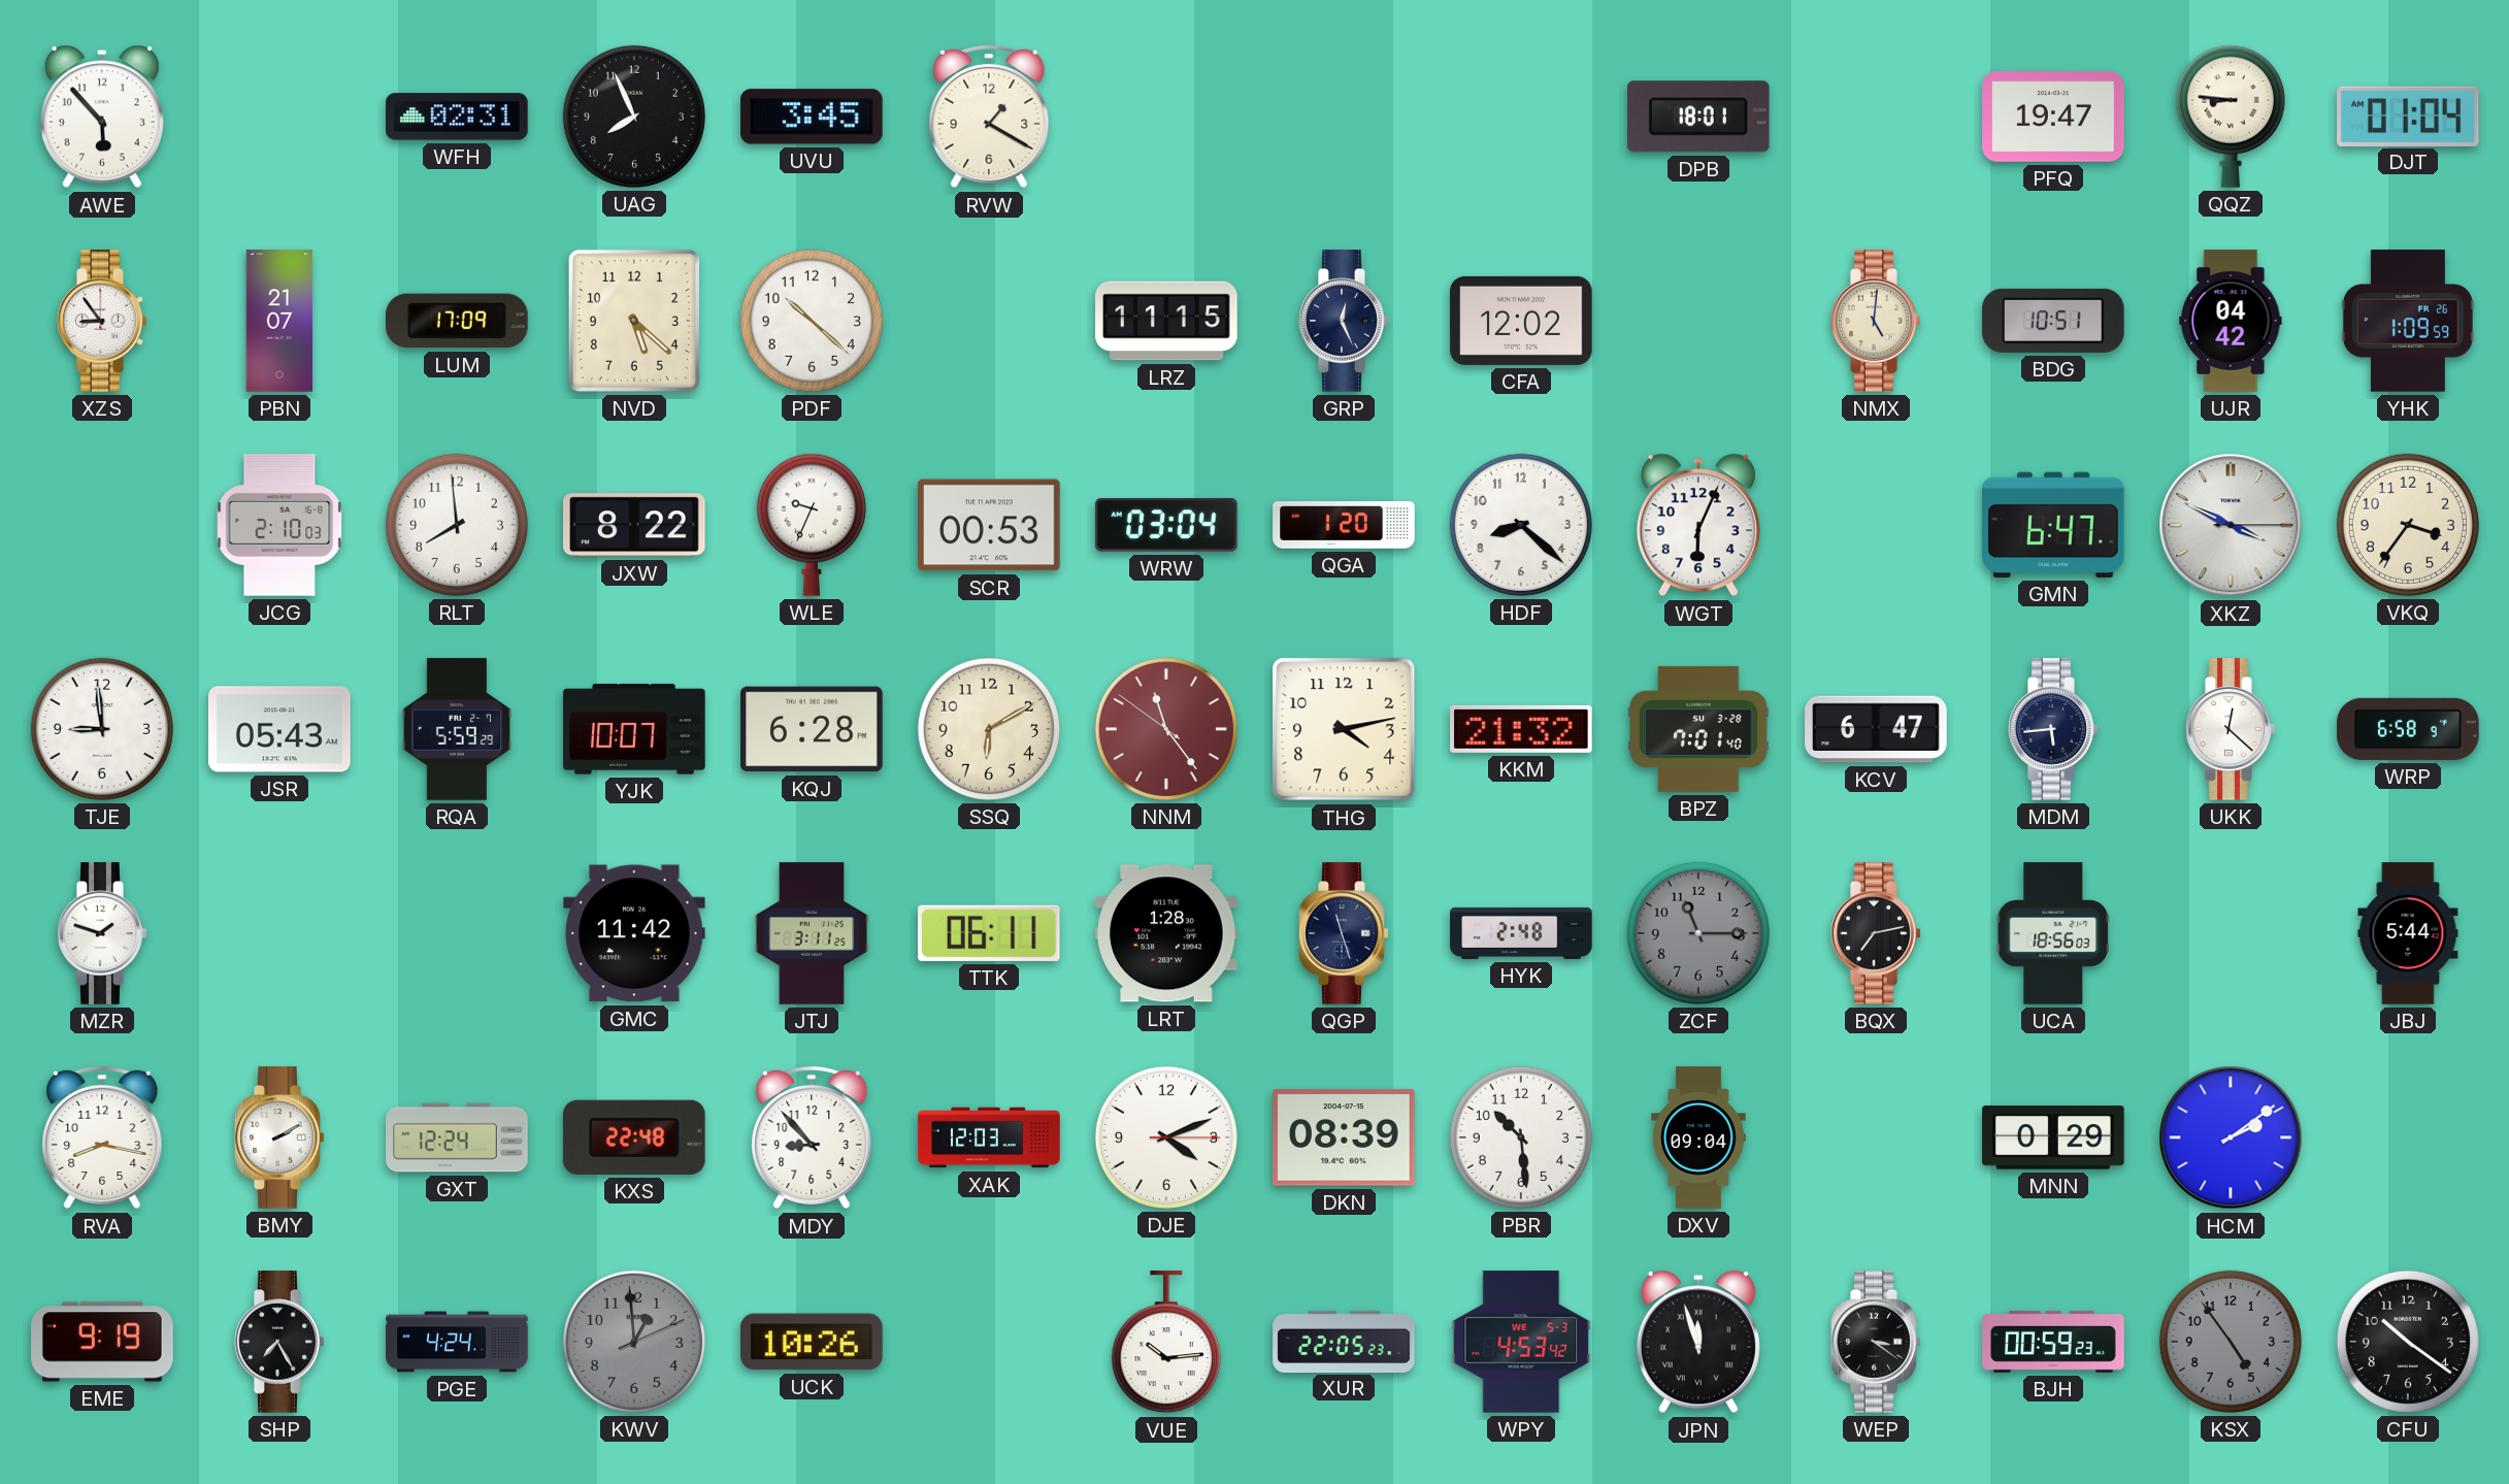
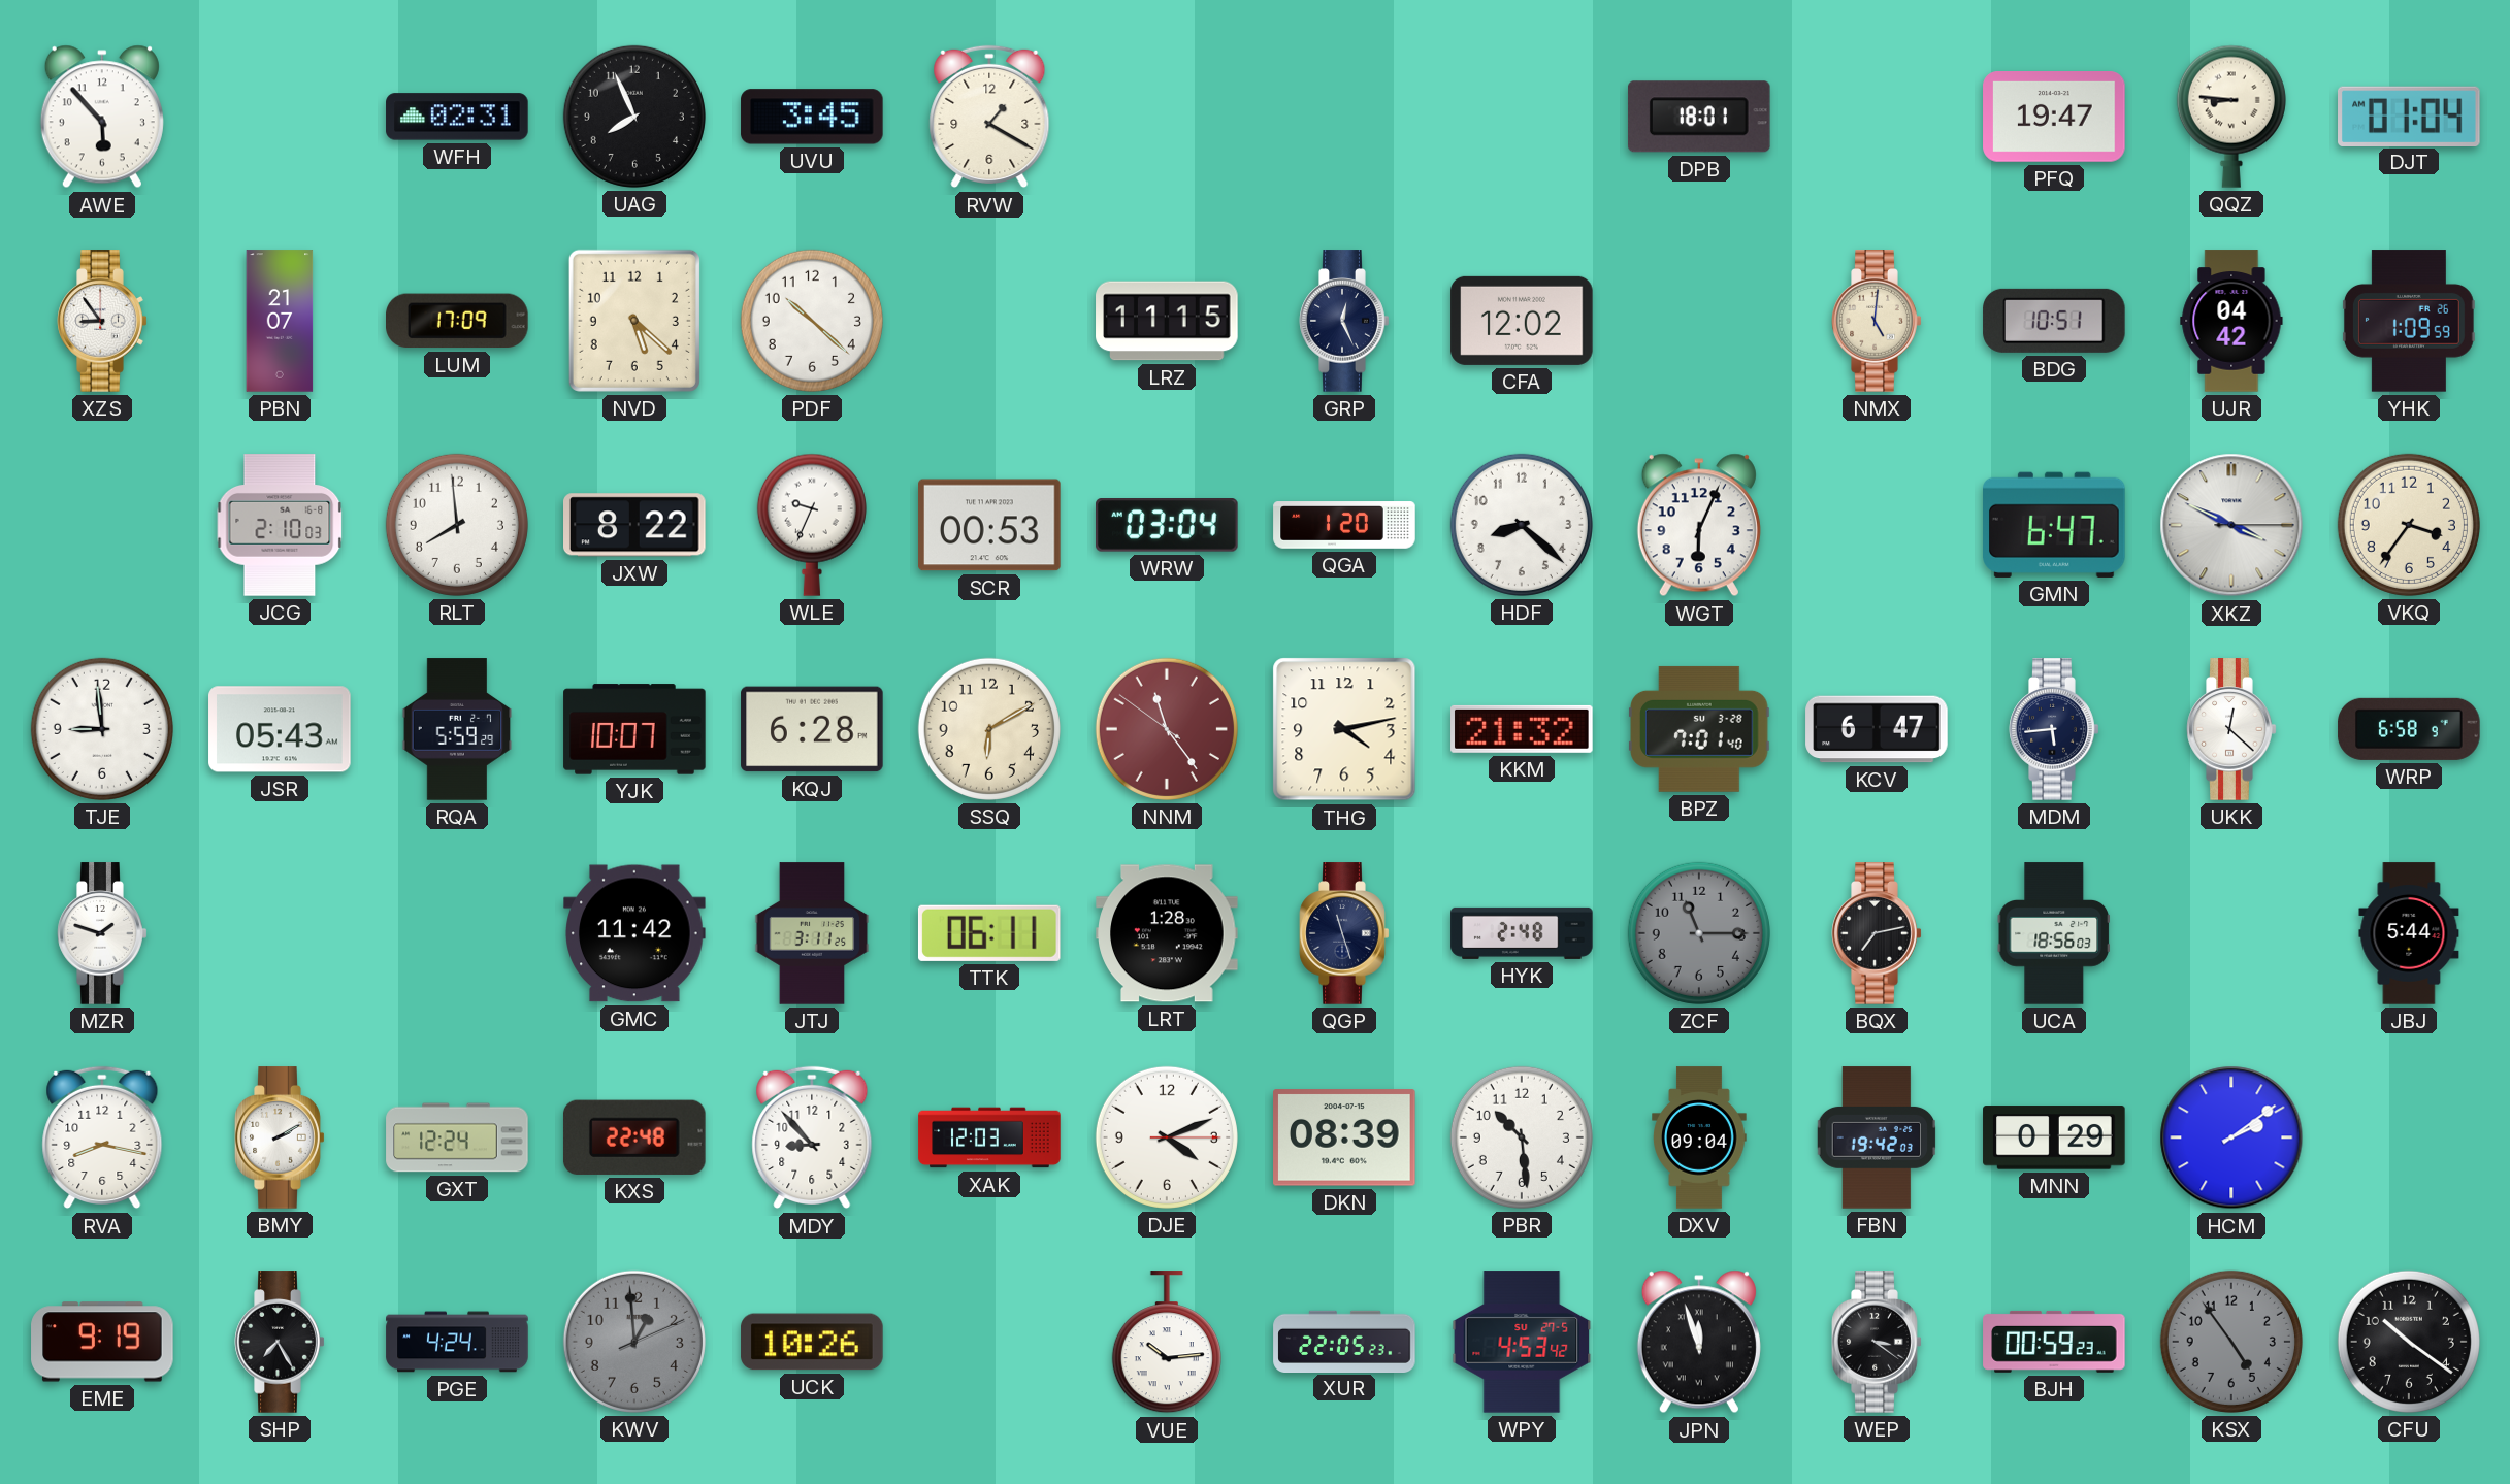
FBN: none -> 19:42 (1877, 1137)
WPY date: WE 5-3 -> SU 27-5 (1522, 1342)
